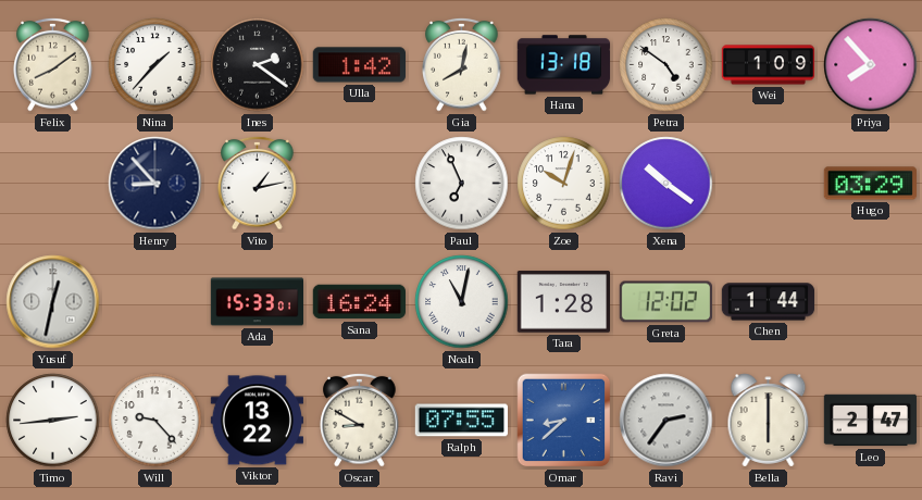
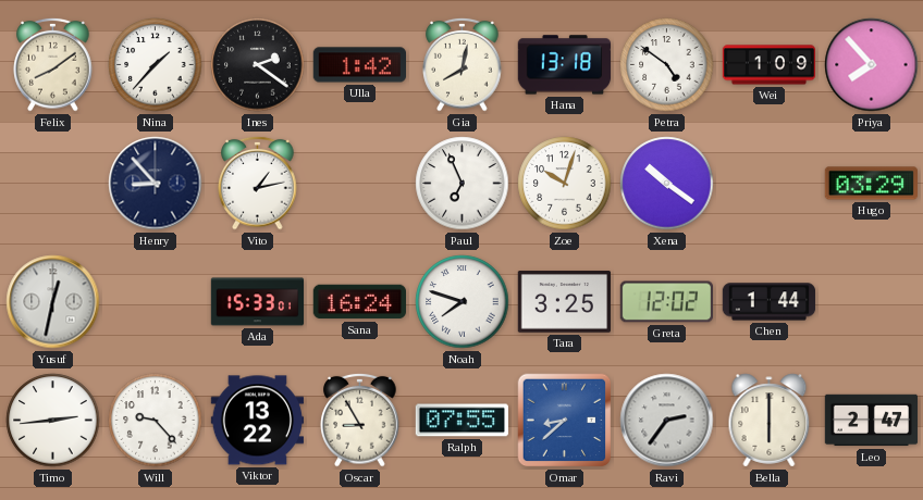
Noah: 11:02 -> 7:48 (463, 302)
Tara: 1:28 -> 3:25 (564, 302)
Oscar: 8:50 -> 8:55 (360, 420)
